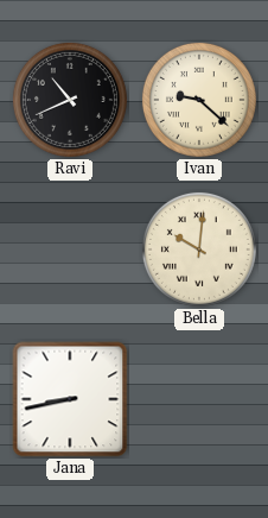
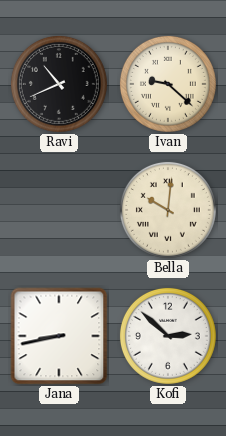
Kofi: none -> 2:52 (168, 336)
